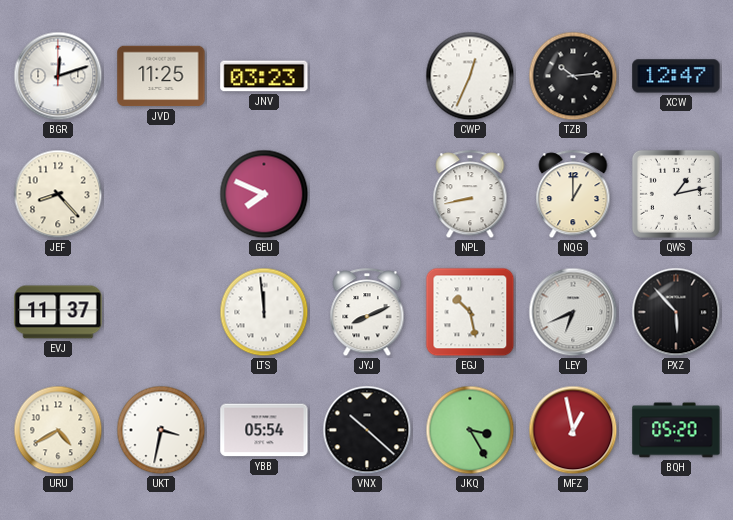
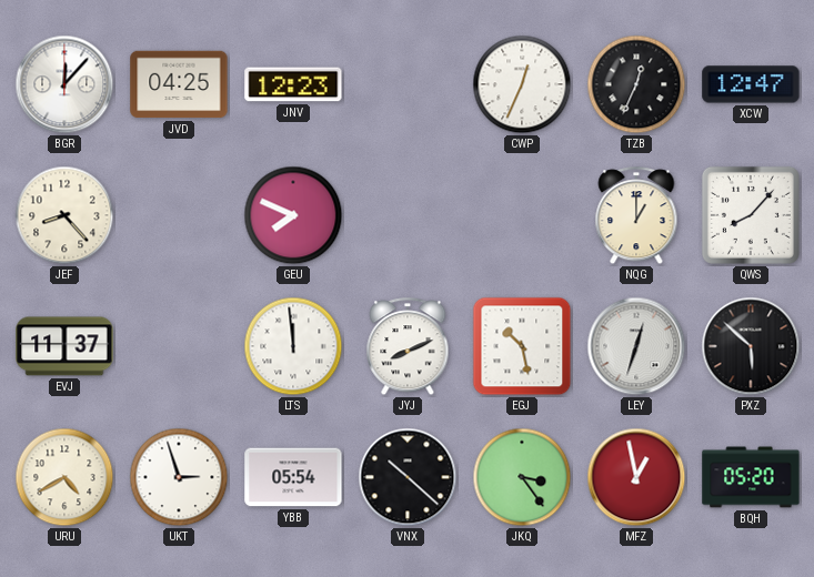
BGR: 12:12 -> 12:07 (64, 84)
JVD: 11:25 -> 04:25 (179, 84)
JNV: 03:23 -> 12:23 (293, 84)
TZB: 10:14 -> 12:34 (636, 84)
NPL: 8:43 -> none (470, 195)
QWS: 1:13 -> 8:07 (751, 215)
LEY: 6:41 -> 12:33 (636, 346)
PXZ: 5:53 -> 5:52 (751, 346)
UKT: 3:32 -> 2:57 (179, 477)
JKQ: 3:25 -> 3:24 (522, 477)
